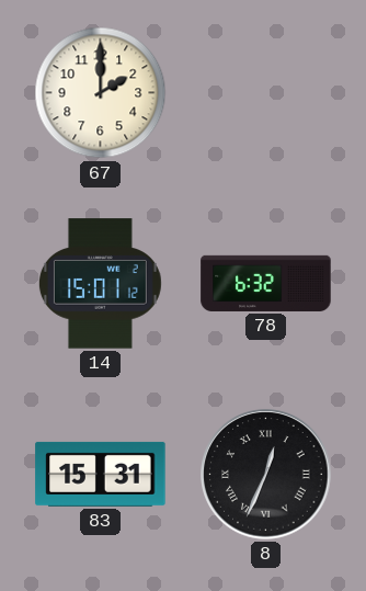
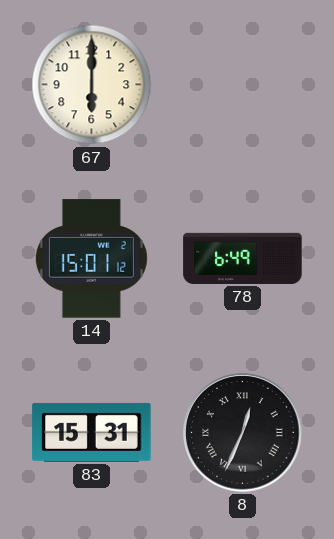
67: 2:00 -> 6:00 (92, 85)
78: 6:32 -> 6:49 (243, 258)
